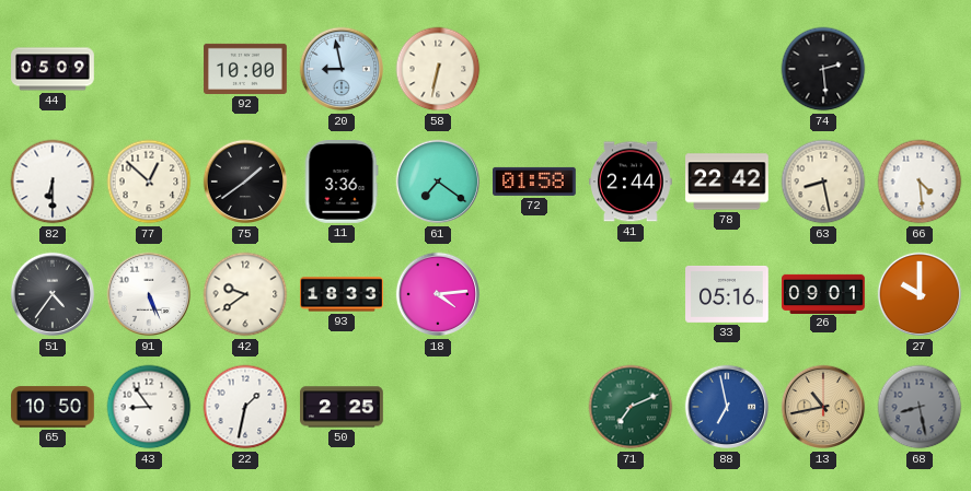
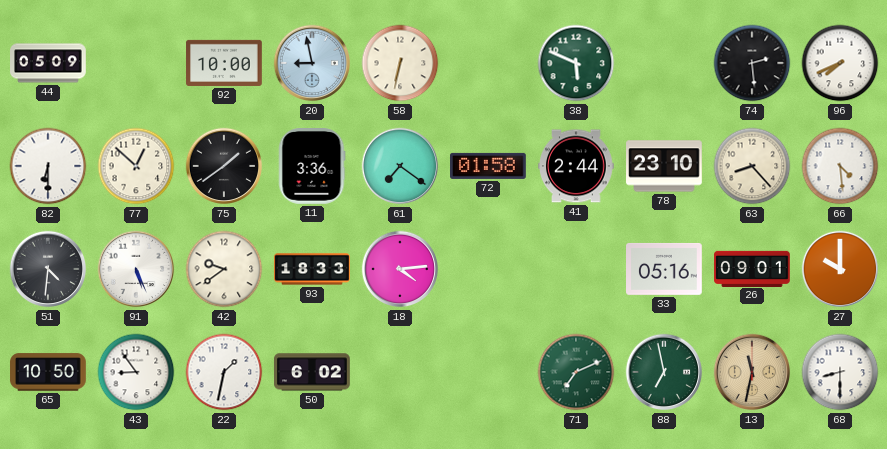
38: none -> 5:49 (576, 63)
96: none -> 7:41 (840, 63)
78: 22:42 -> 23:10 (664, 166)
63: 8:28 -> 8:23 (752, 166)
51: 4:36 -> 4:31 (48, 269)
50: 2:25 -> 6:02 (313, 372)
88 dial: blue -> green (664, 372)
13: 10:43 -> 11:32 (752, 372)
68: 8:28 -> 8:30 (840, 372)
68 dial: grey -> white (840, 372)
